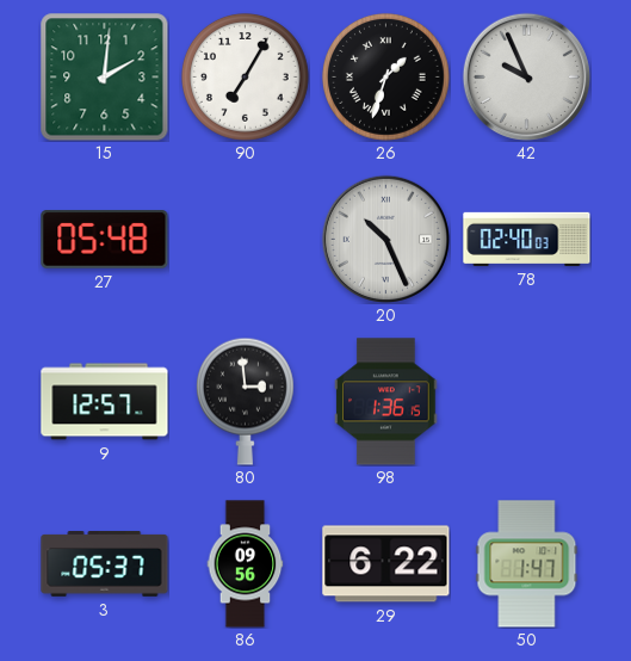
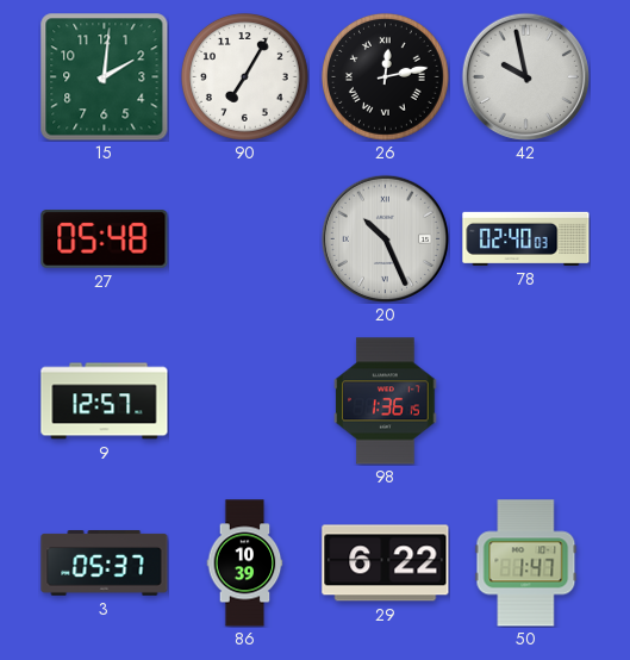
26: 1:33 -> 12:13 (385, 76)
42: 9:56 -> 9:58 (525, 76)
80: 2:59 -> none (245, 401)
86: 09:56 -> 10:39 (245, 564)
